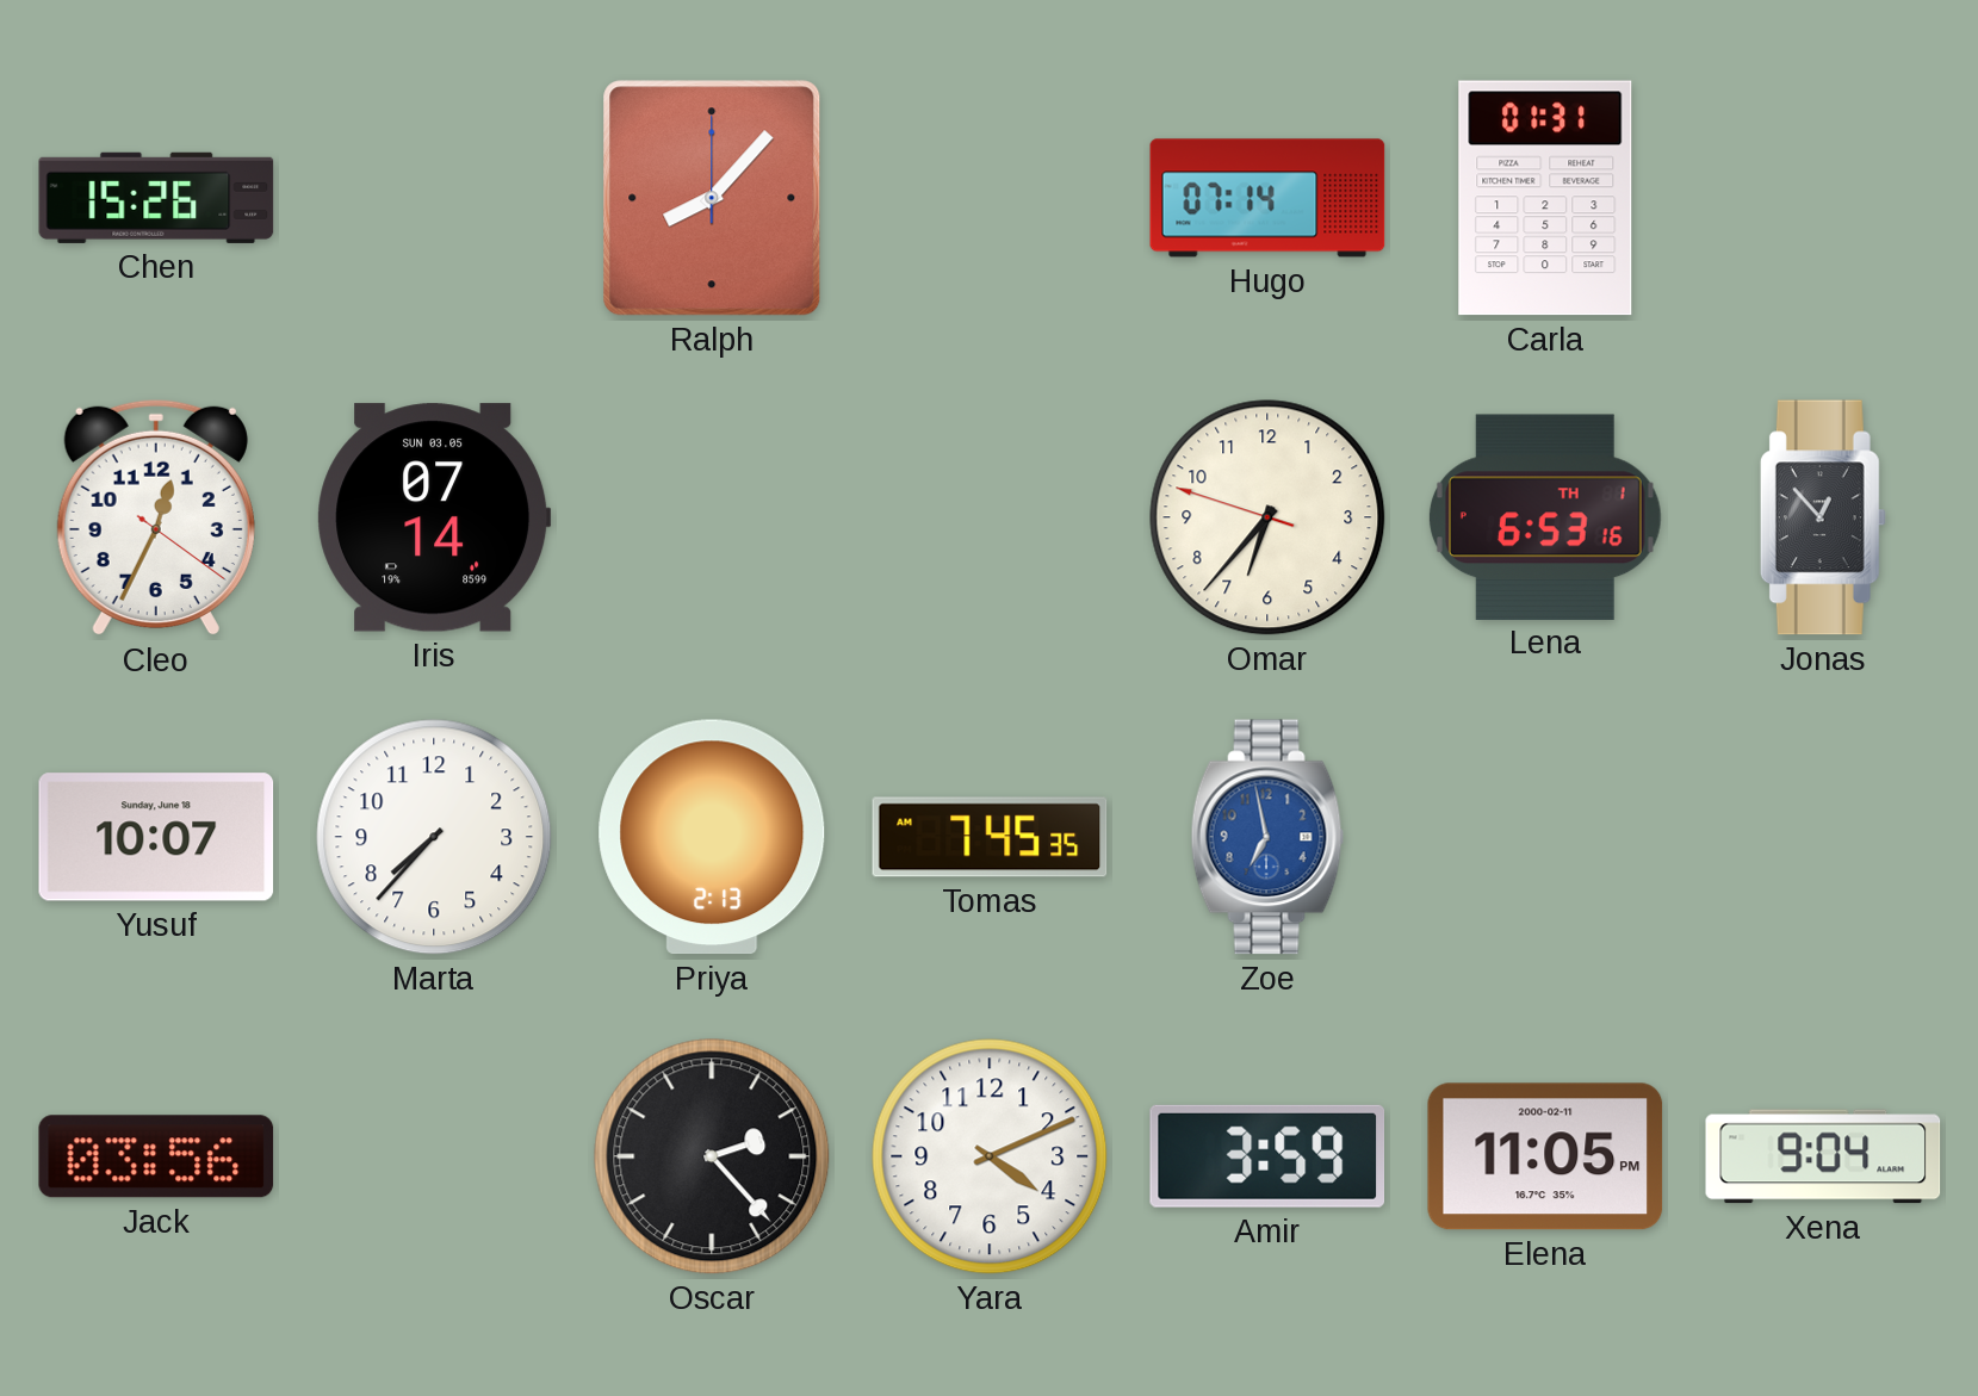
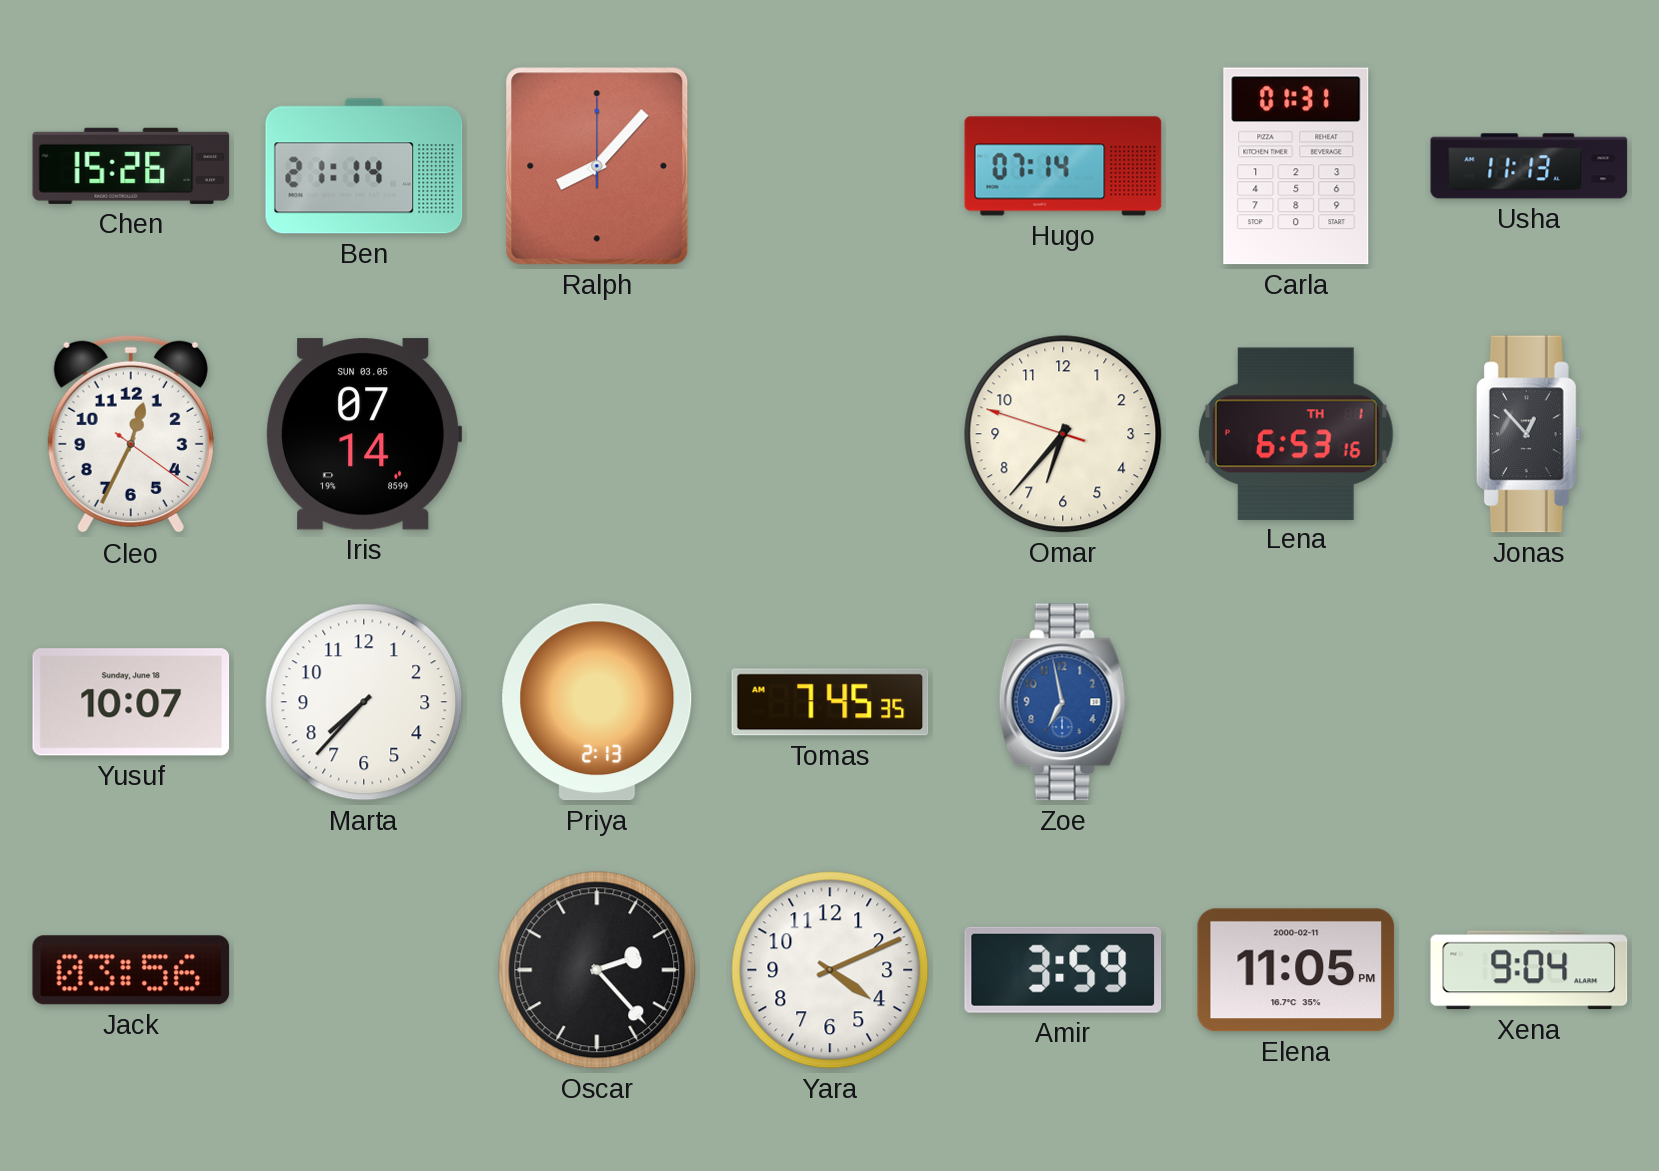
Ben: none -> 21:14 (364, 166)
Usha: none -> 11:13 (1529, 166)
